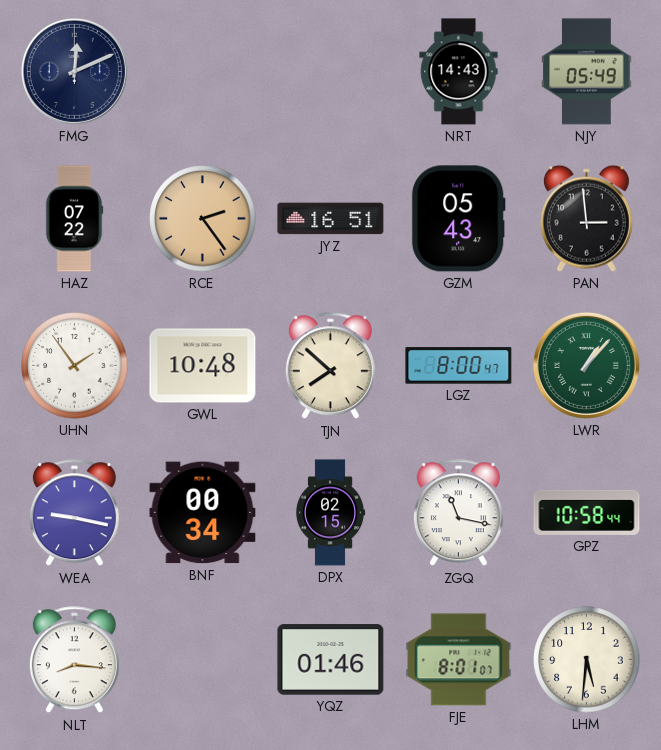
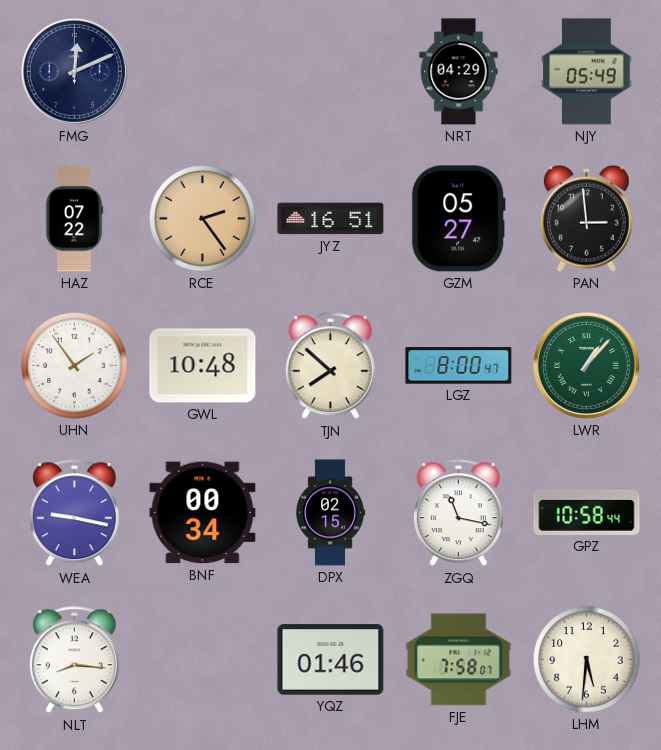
NRT: 14:43 -> 04:29 (459, 72)
GZM: 05:43 -> 05:27 (458, 219)
FJE: 8:01 -> 7:58 (459, 660)
